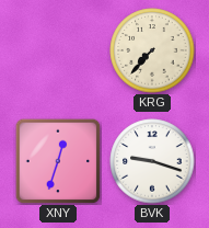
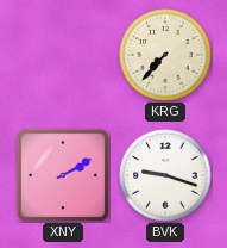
XNY: 12:33 -> 2:10 (63, 175)
